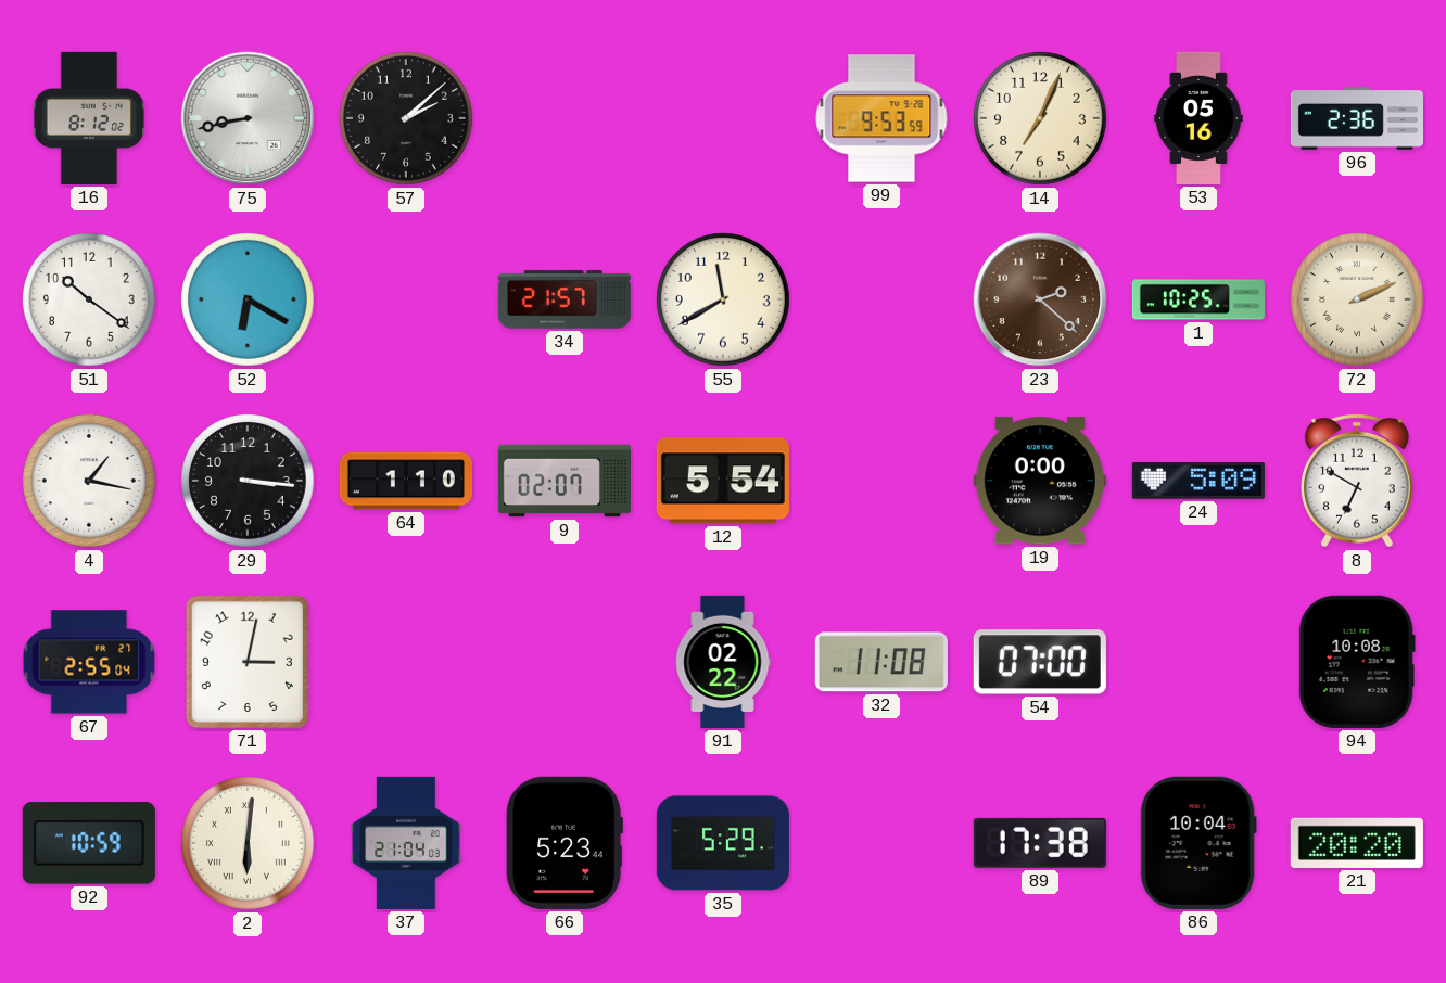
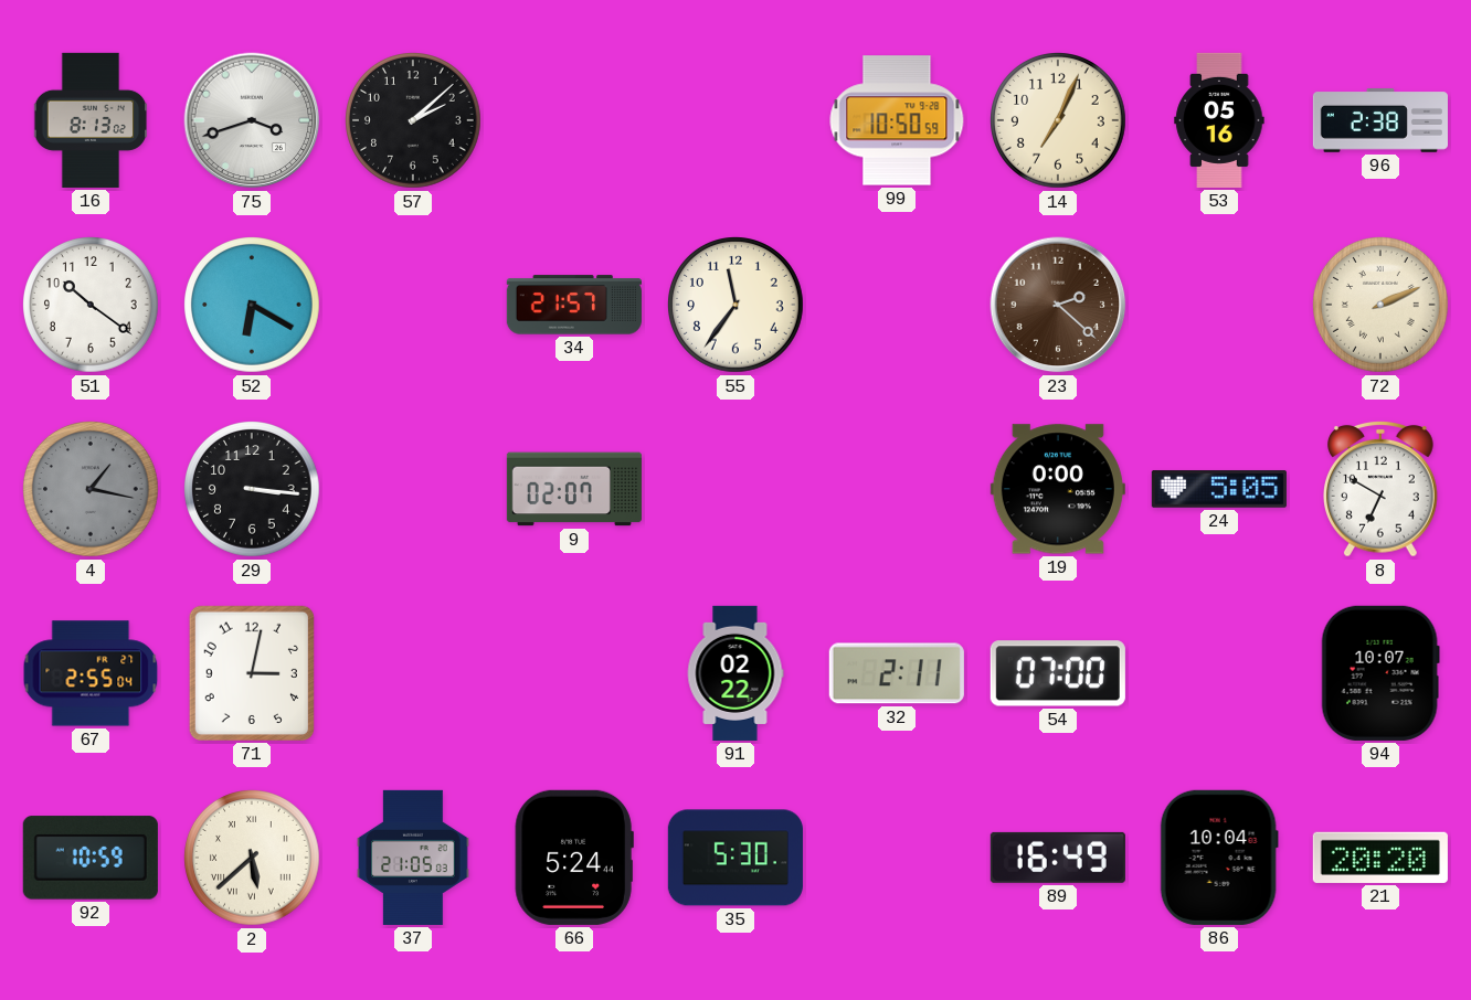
16: 8:12 -> 8:13 (91, 120)
75: 8:43 -> 3:42 (252, 120)
99: 9:53 -> 10:50 (897, 120)
96: 2:36 -> 2:38 (1380, 121)
55: 11:40 -> 11:36 (737, 306)
1: 10:25 -> none (1198, 299)
4 dial: white -> grey (92, 490)
64: 1:10 -> none (406, 481)
12: 5:54 -> none (723, 481)
24: 5:09 -> 5:05 (1219, 490)
32: 11:08 -> 2:11 (897, 673)
94: 10:08 -> 10:07 (1380, 673)
2: 6:01 -> 5:38 (253, 859)
37: 21:04 -> 21:05 (413, 858)
66: 5:23 -> 5:24 (574, 858)
35: 5:29 -> 5:30 (735, 858)
89: 17:38 -> 16:49 (1058, 858)
